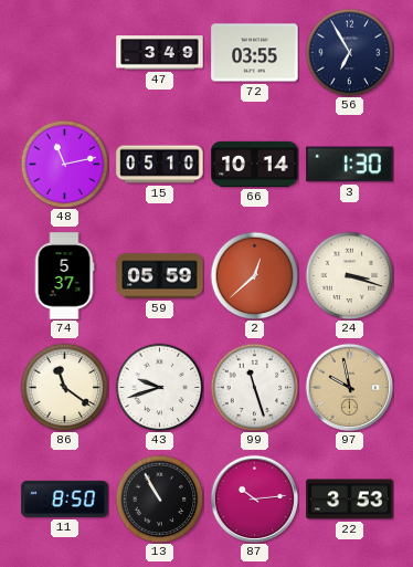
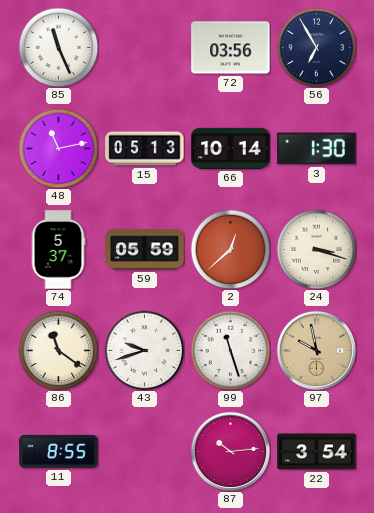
85: none -> 11:26 (58, 47)
47: 3:49 -> none (160, 53)
72: 03:55 -> 03:56 (231, 48)
15: 05:10 -> 05:13 (145, 149)
11: 8:50 -> 8:55 (59, 451)
13: 10:55 -> none (159, 498)
22: 3:53 -> 3:54 (317, 452)
